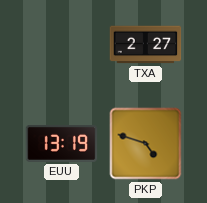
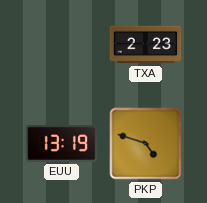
TXA: 2:27 -> 2:23 (146, 45)
